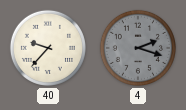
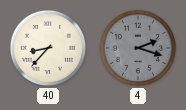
40: 9:37 -> 8:37 (48, 48)
